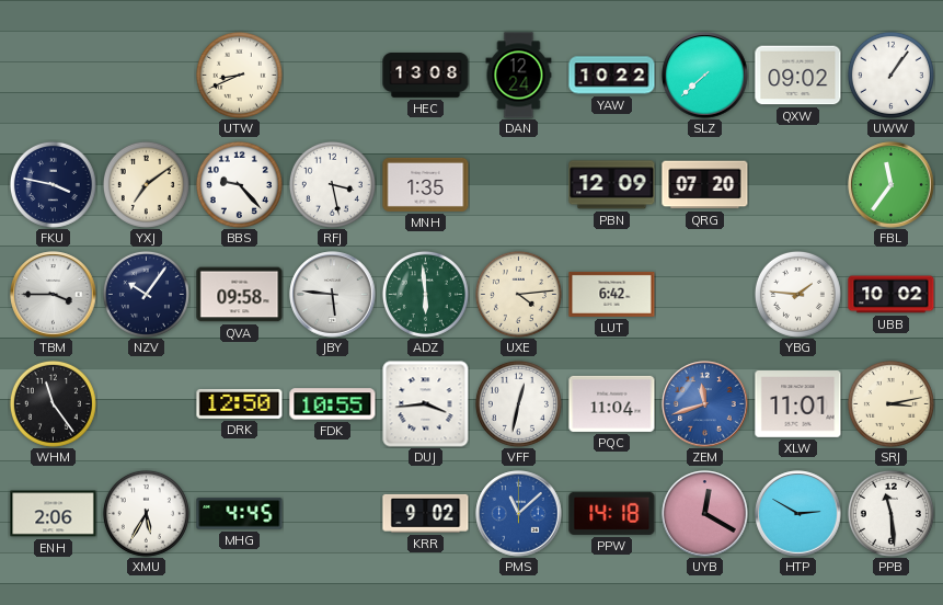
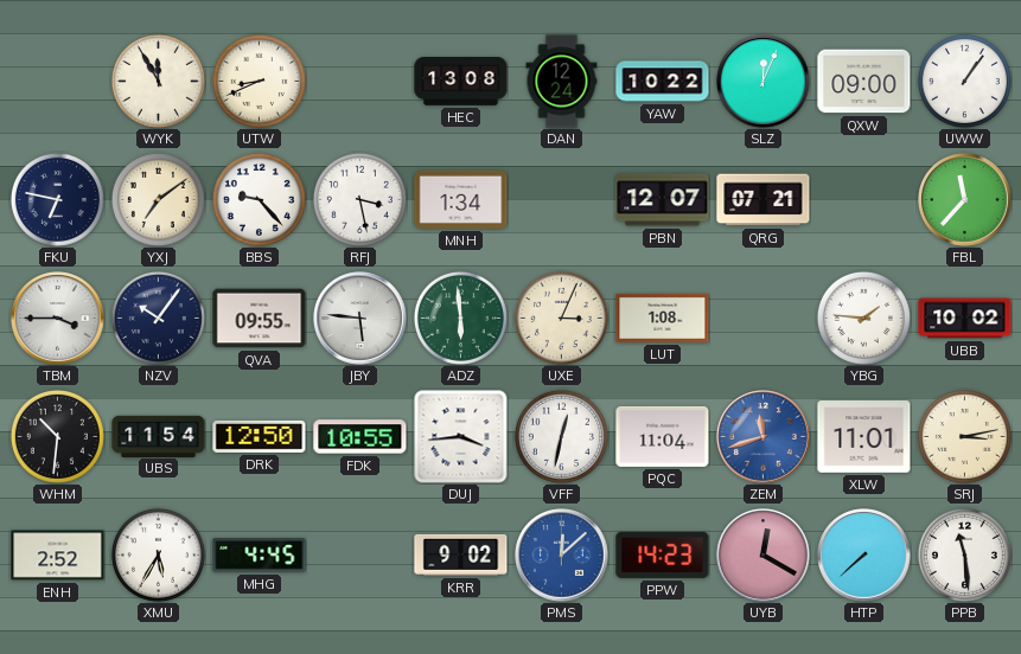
WYK: none -> 11:55 (158, 81)
SLZ: 7:38 -> 12:04 (764, 82)
QXW: 09:02 -> 09:00 (864, 82)
FKU: 3:47 -> 6:47 (57, 199)
MNH: 1:35 -> 1:34 (461, 199)
PBN: 12:09 -> 12:07 (663, 200)
QRG: 07:20 -> 07:21 (764, 200)
FBL: 11:36 -> 11:37 (965, 200)
QVA: 09:58 -> 09:55 (260, 319)
UXE: 4:14 -> 3:04 (561, 318)
LUT: 6:42 -> 1:08 (663, 318)
WHM: 11:24 -> 10:31 (57, 436)
UBS: none -> 11:54 (159, 436)
ENH: 2:06 -> 2:52 (58, 556)
PMS: 11:08 -> 12:08 (562, 556)
PPW: 14:18 -> 14:23 (663, 554)
HTP: 2:50 -> 7:38 (864, 556)
